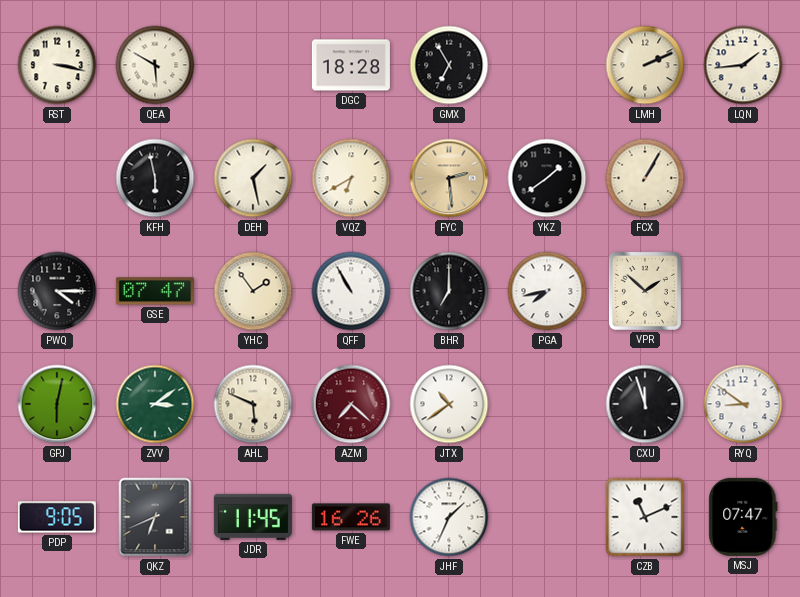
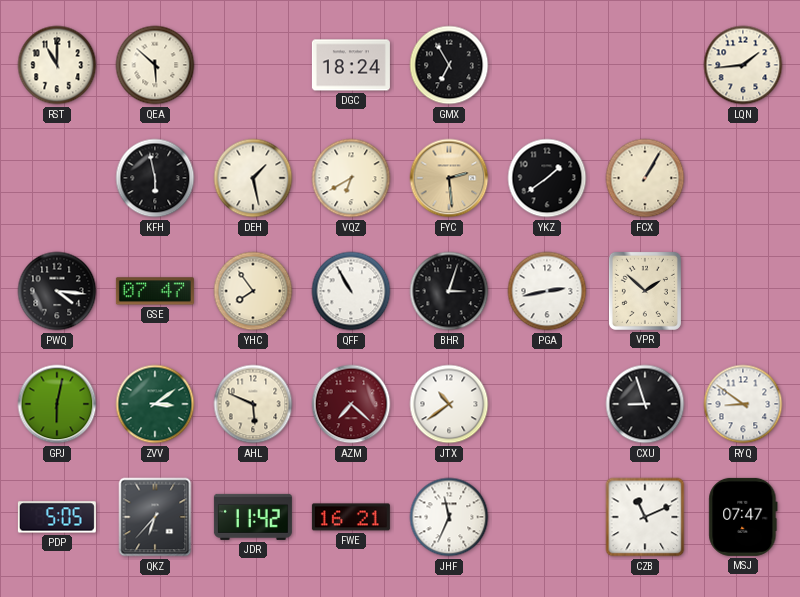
RST: 3:17 -> 11:00 (57, 65)
QEA: 5:50 -> 5:52 (155, 65)
DGC: 18:28 -> 18:24 (351, 65)
LMH: 2:11 -> none (645, 65)
PWQ: 4:15 -> 4:16 (57, 291)
YHC: 1:54 -> 7:54 (253, 291)
BHR: 7:00 -> 3:03 (449, 291)
PGA: 7:43 -> 2:43 (547, 291)
CXU: 11:57 -> 8:57 (645, 404)
PDP: 9:05 -> 5:05 (57, 517)
QKZ: 6:41 -> 6:37 (155, 517)
JDR: 11:45 -> 11:42 (253, 517)
FWE: 16:26 -> 16:21 (351, 517)
JHF: 1:34 -> 11:34 (449, 517)
